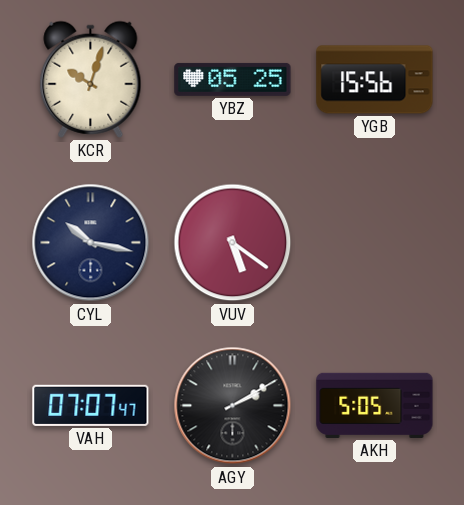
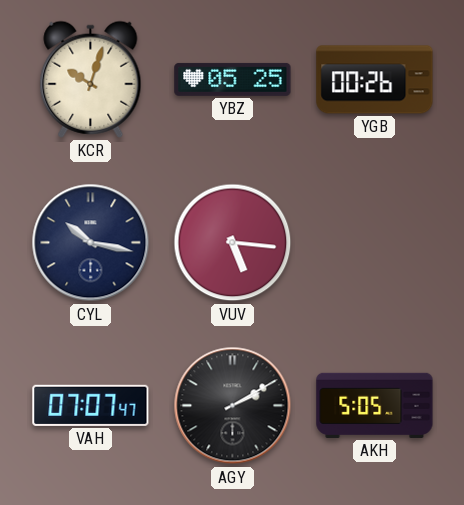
YGB: 15:56 -> 00:26 (375, 80)
VUV: 5:21 -> 5:16 (233, 243)
